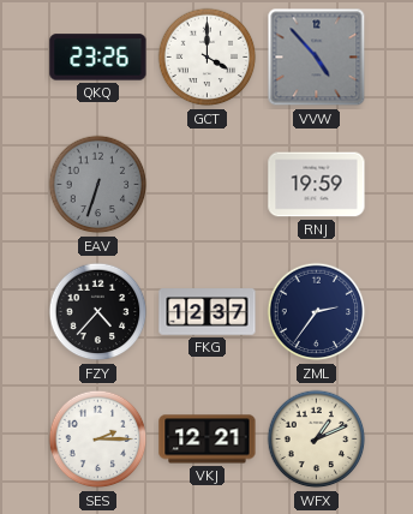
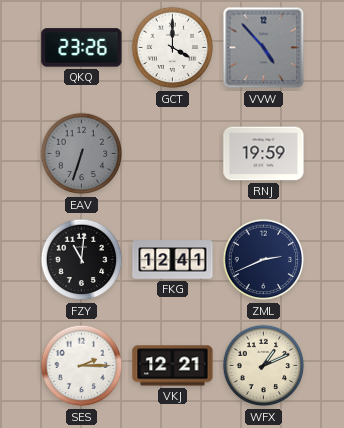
FZY: 4:37 -> 11:01 (82, 260)
FKG: 12:37 -> 12:41 (173, 260)
ZML: 2:36 -> 2:41 (264, 260)
